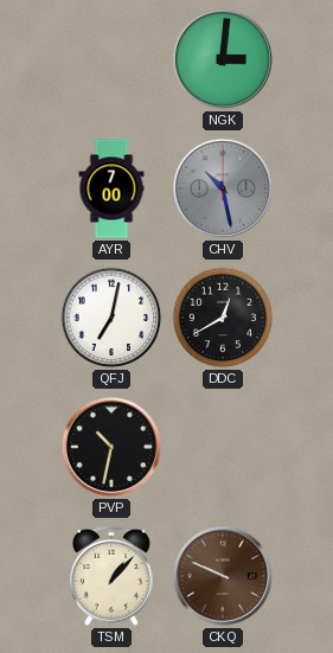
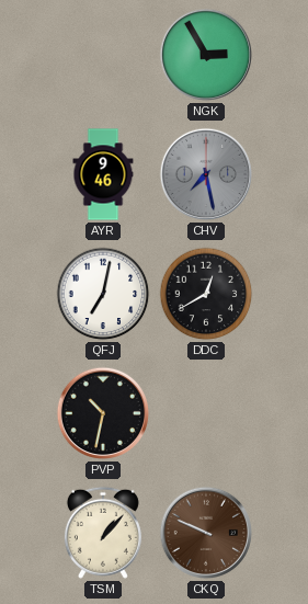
NGK: 3:01 -> 2:55 (206, 55)
AYR: 7:00 -> 9:46 (103, 174)
CHV: 10:28 -> 7:28 (206, 174)
